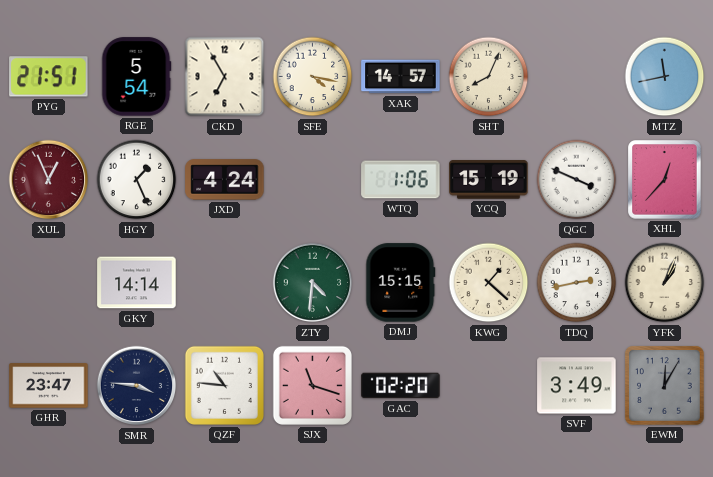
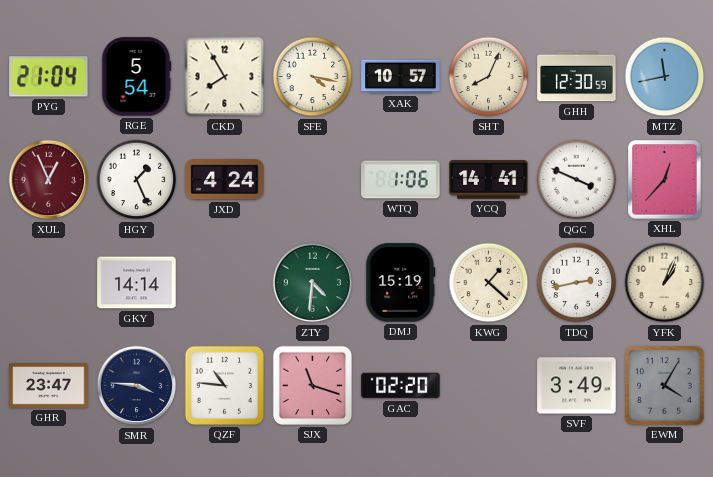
PYG: 21:51 -> 21:04 (49, 77)
CKD: 6:55 -> 7:55 (225, 77)
XAK: 14:57 -> 10:57 (401, 77)
GHH: none -> 12:30 (577, 77)
YCQ: 15:19 -> 14:41 (489, 180)
DMJ: 15:15 -> 15:19 (401, 283)
EWM: 12:05 -> 4:05 (664, 385)
